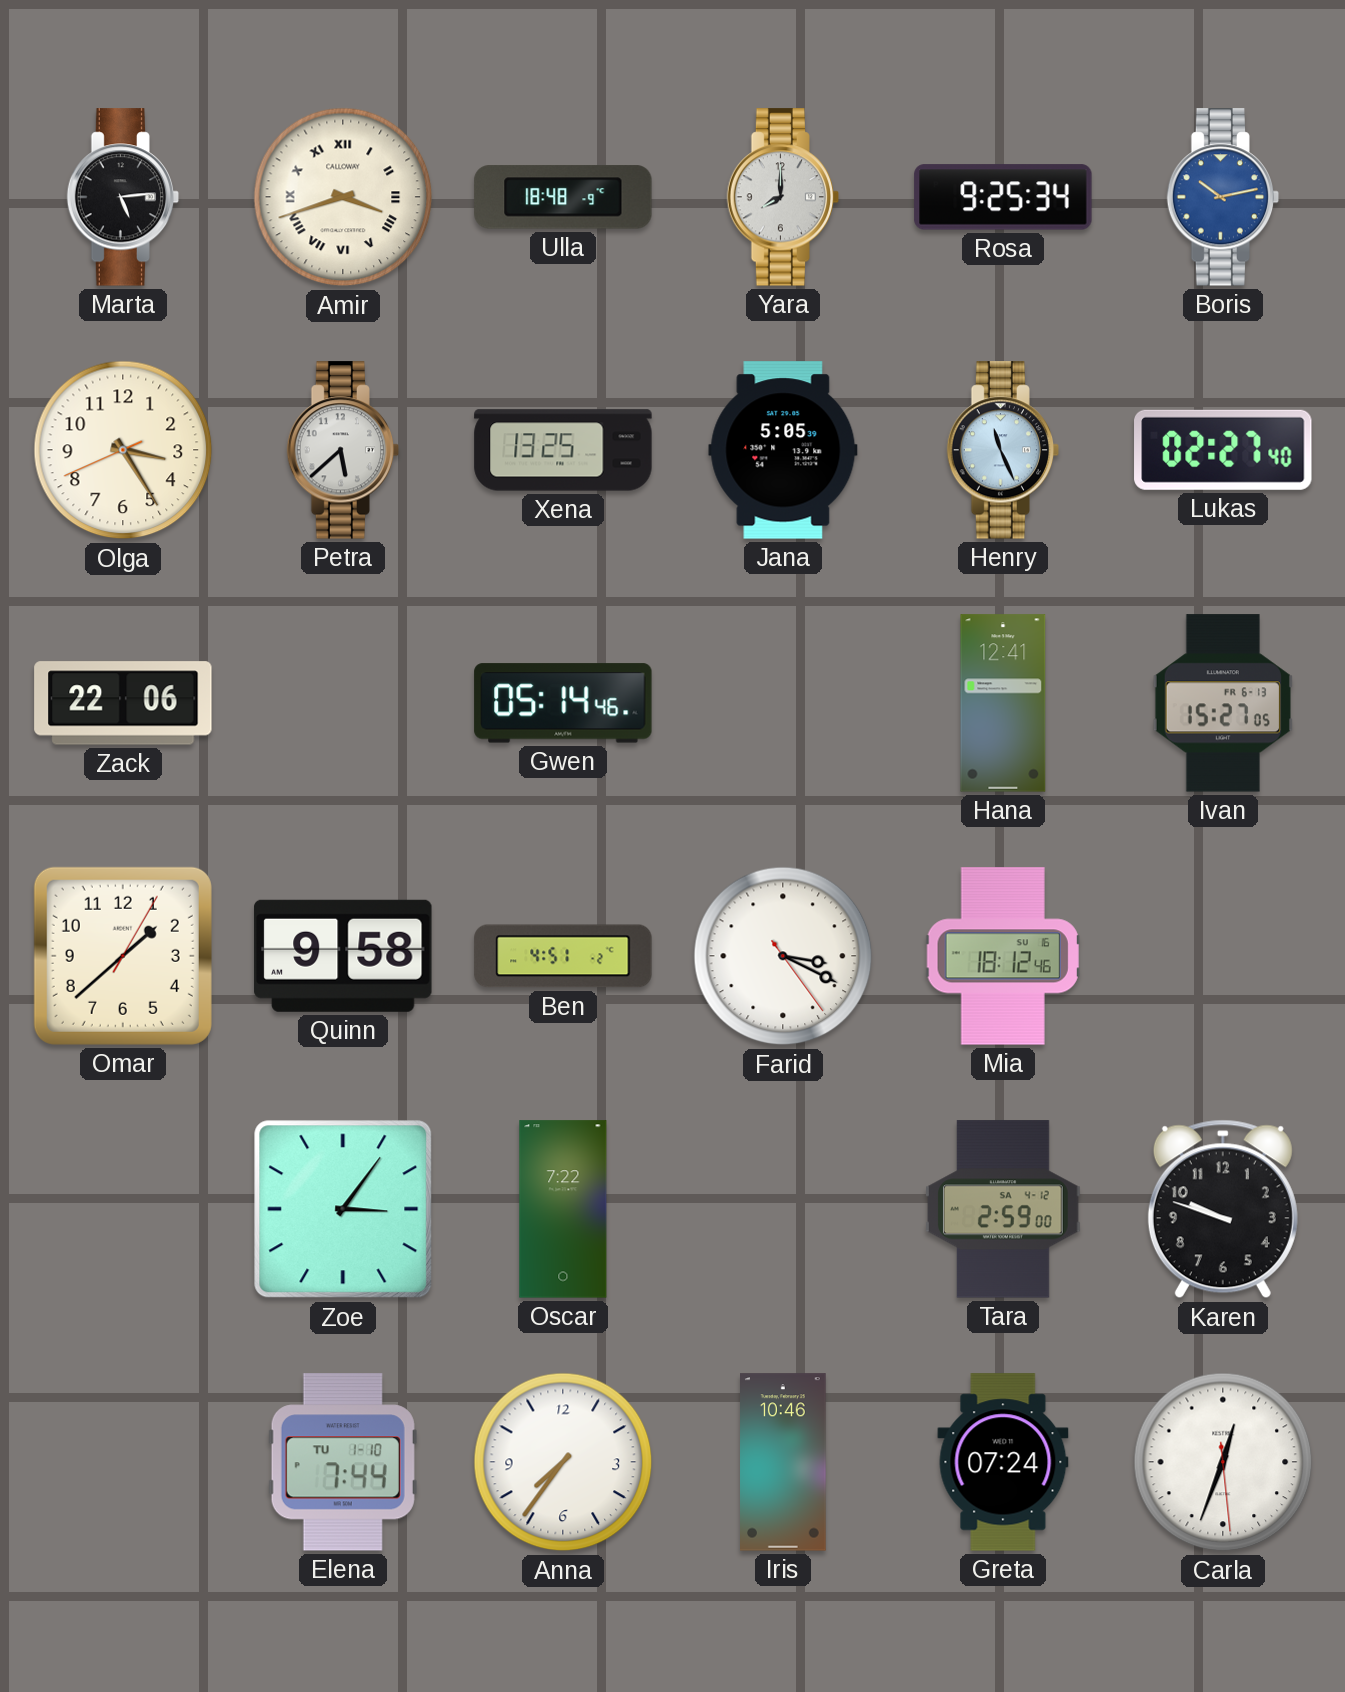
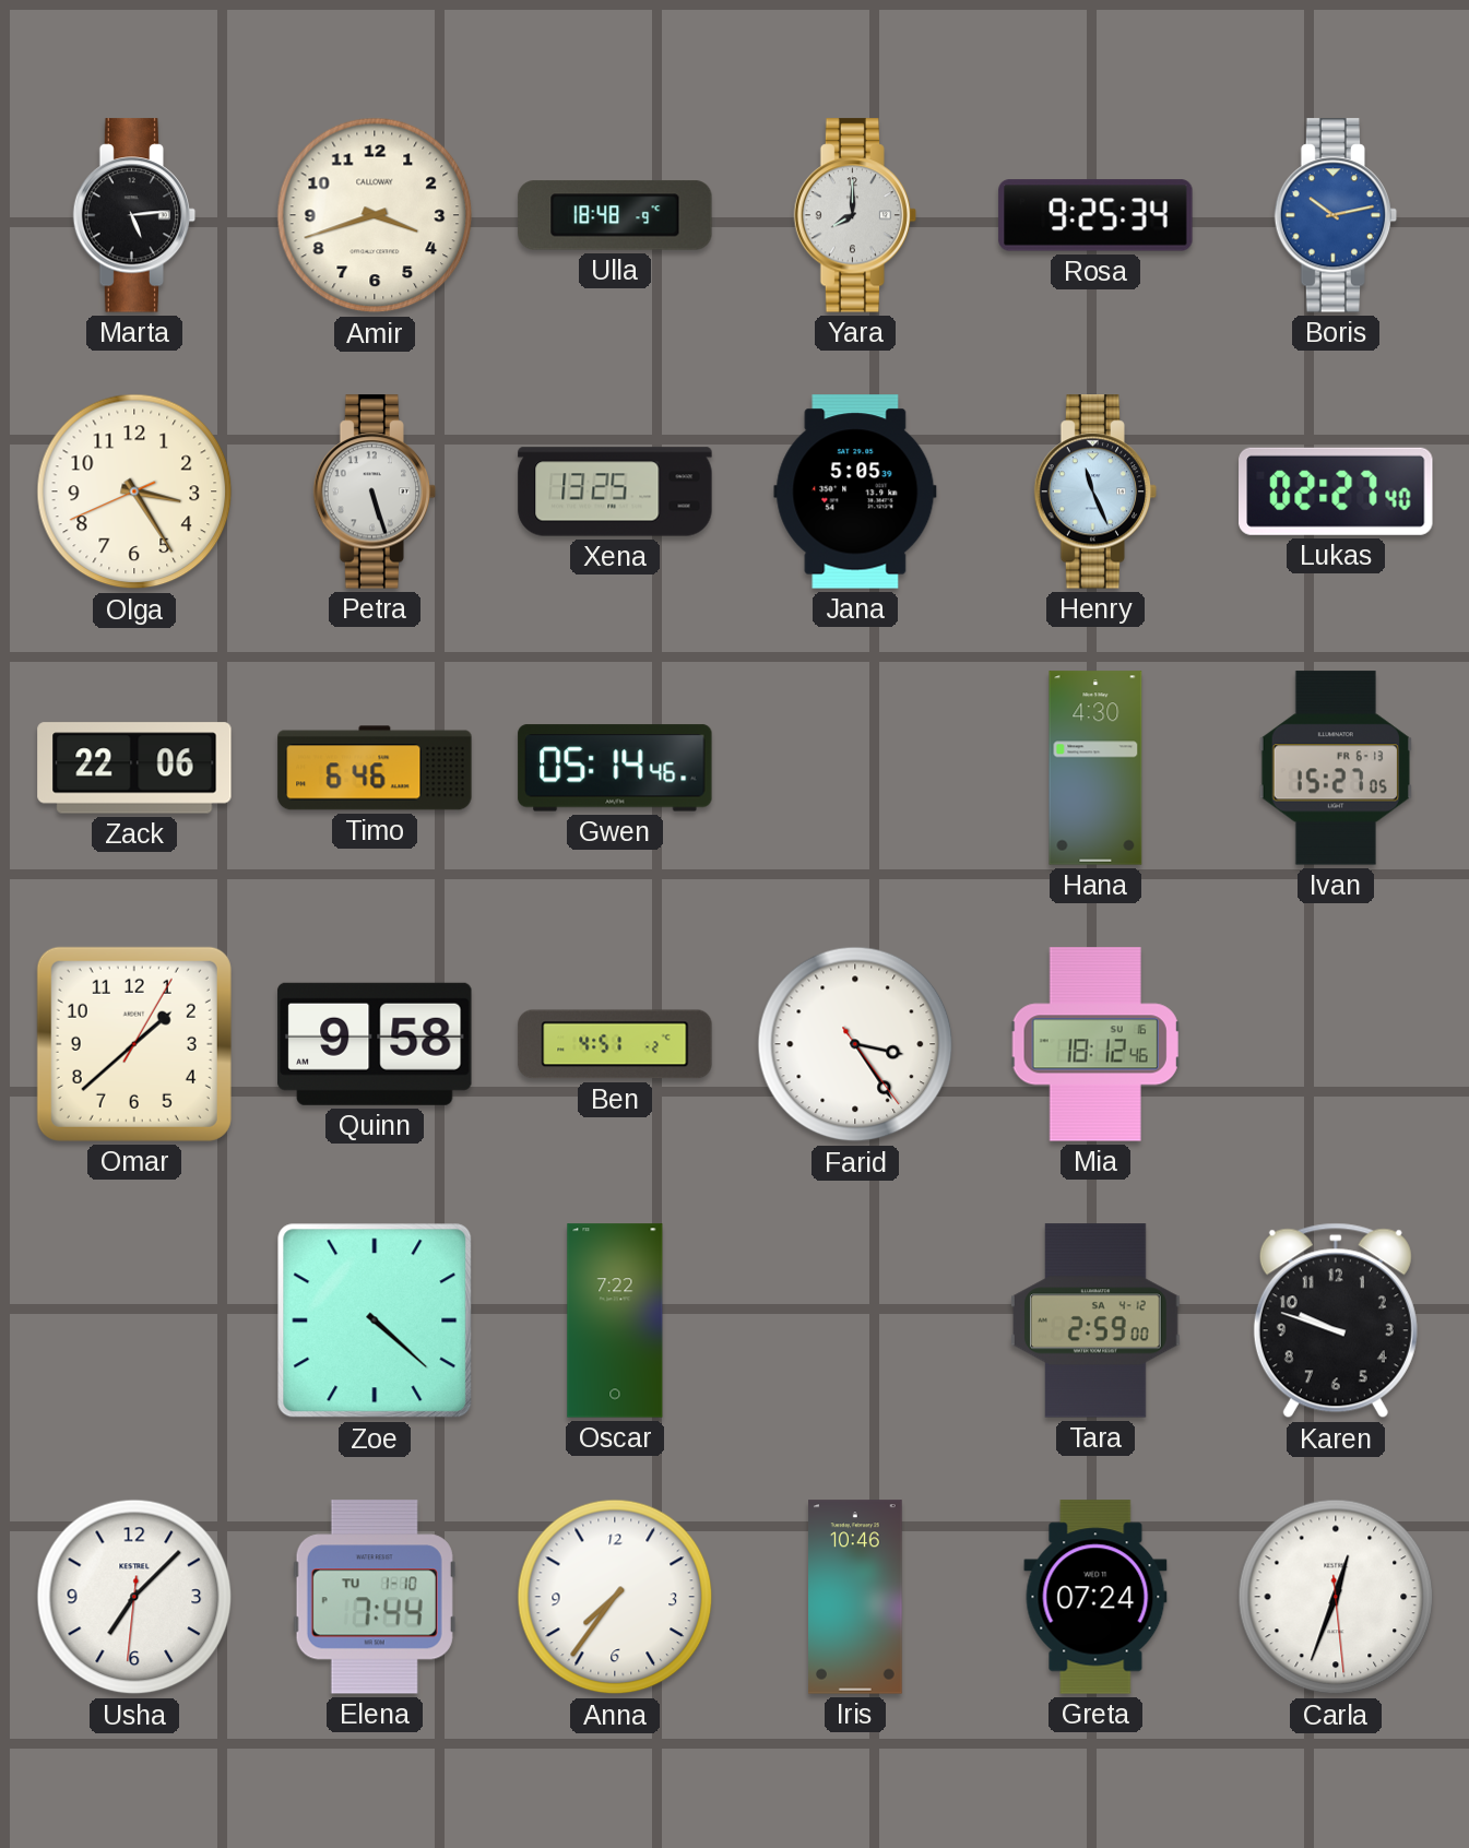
Amir numerals: Roman -> Arabic (375, 215)
Petra: 5:38 -> 5:27 (375, 491)
Timo: none -> 6:46 (375, 768)
Hana: 12:41 -> 4:30 (1095, 768)
Farid: 3:19 -> 3:24 (855, 1044)
Zoe: 3:06 -> 4:22 (375, 1320)
Usha: none -> 7:07 (134, 1597)
